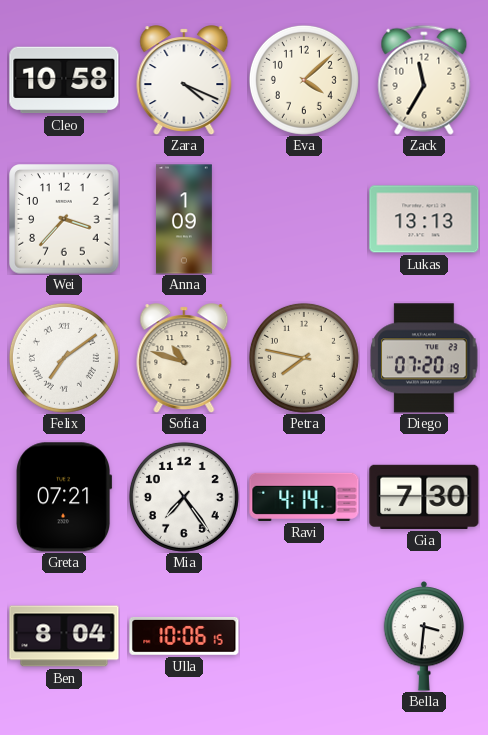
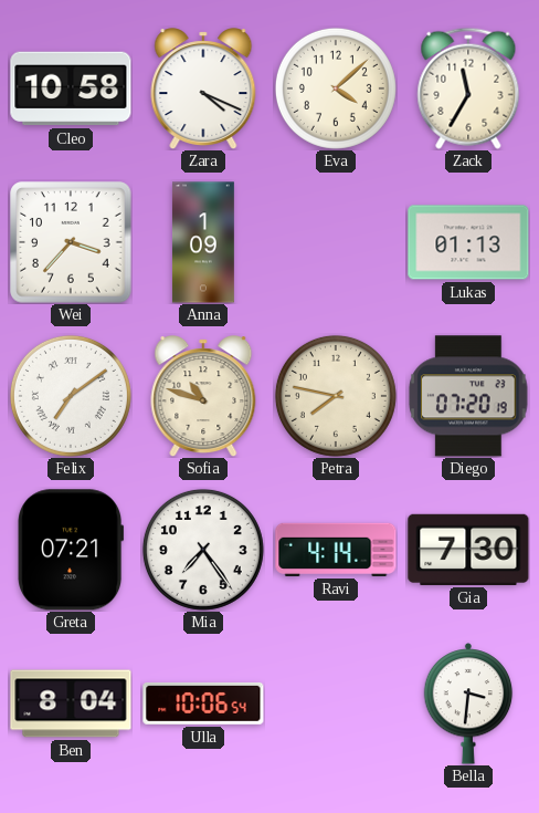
Lukas: 13:13 -> 01:13 (468, 242)
Ulla: 10:06:15 -> 10:06:54 (203, 703)
